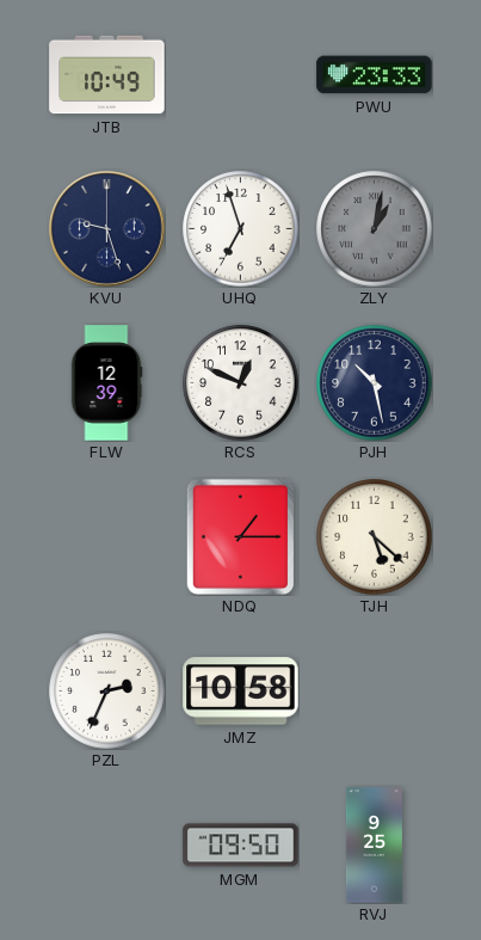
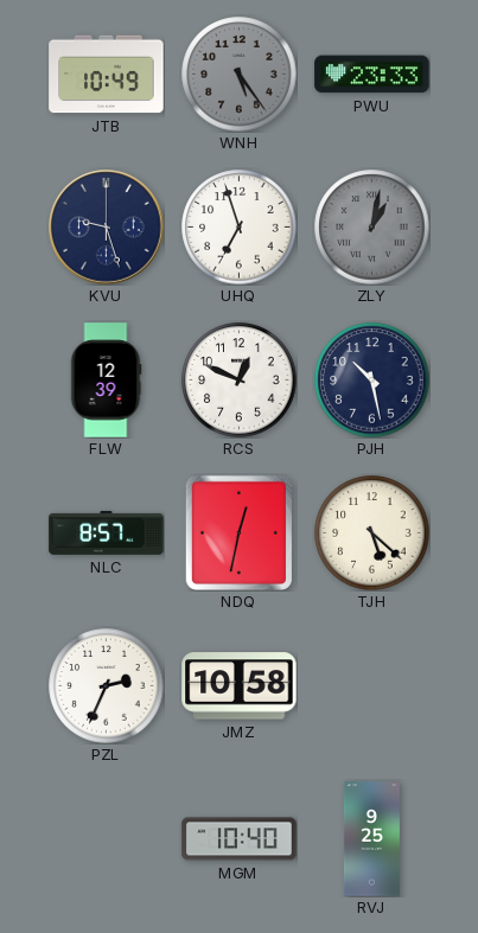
WNH: none -> 5:24 (240, 75)
NLC: none -> 8:57 (107, 532)
NDQ: 1:15 -> 12:32 (238, 532)
MGM: 09:50 -> 10:40 (240, 839)
